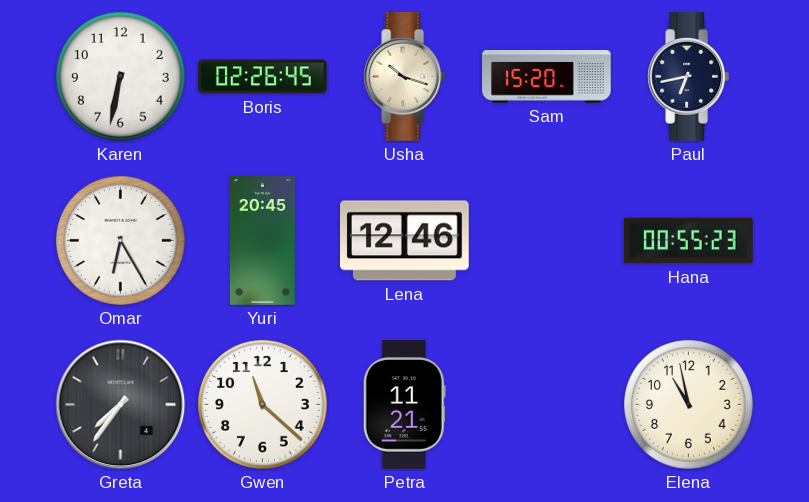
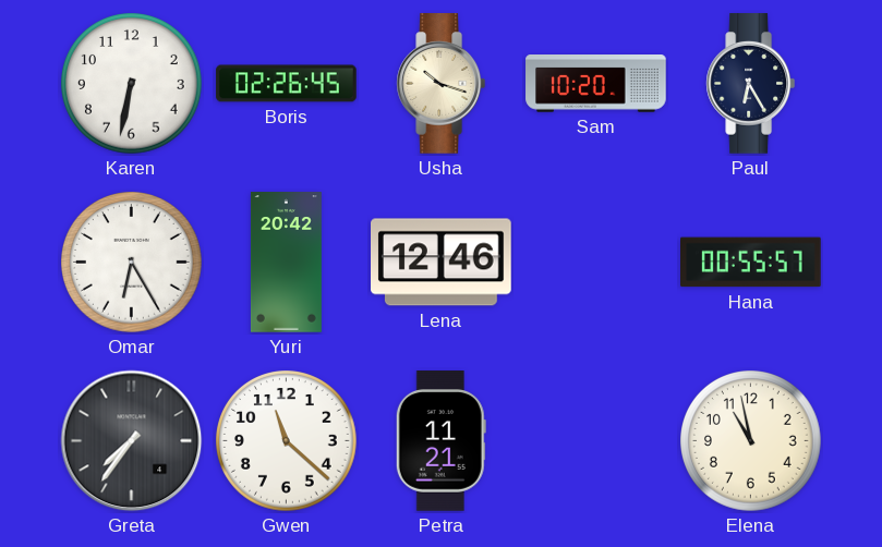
Sam: 15:20 -> 10:20 (596, 84)
Paul: 6:43 -> 6:25 (750, 84)
Yuri: 20:45 -> 20:42 (286, 263)
Hana: 00:55:23 -> 00:55:57 (751, 263)
